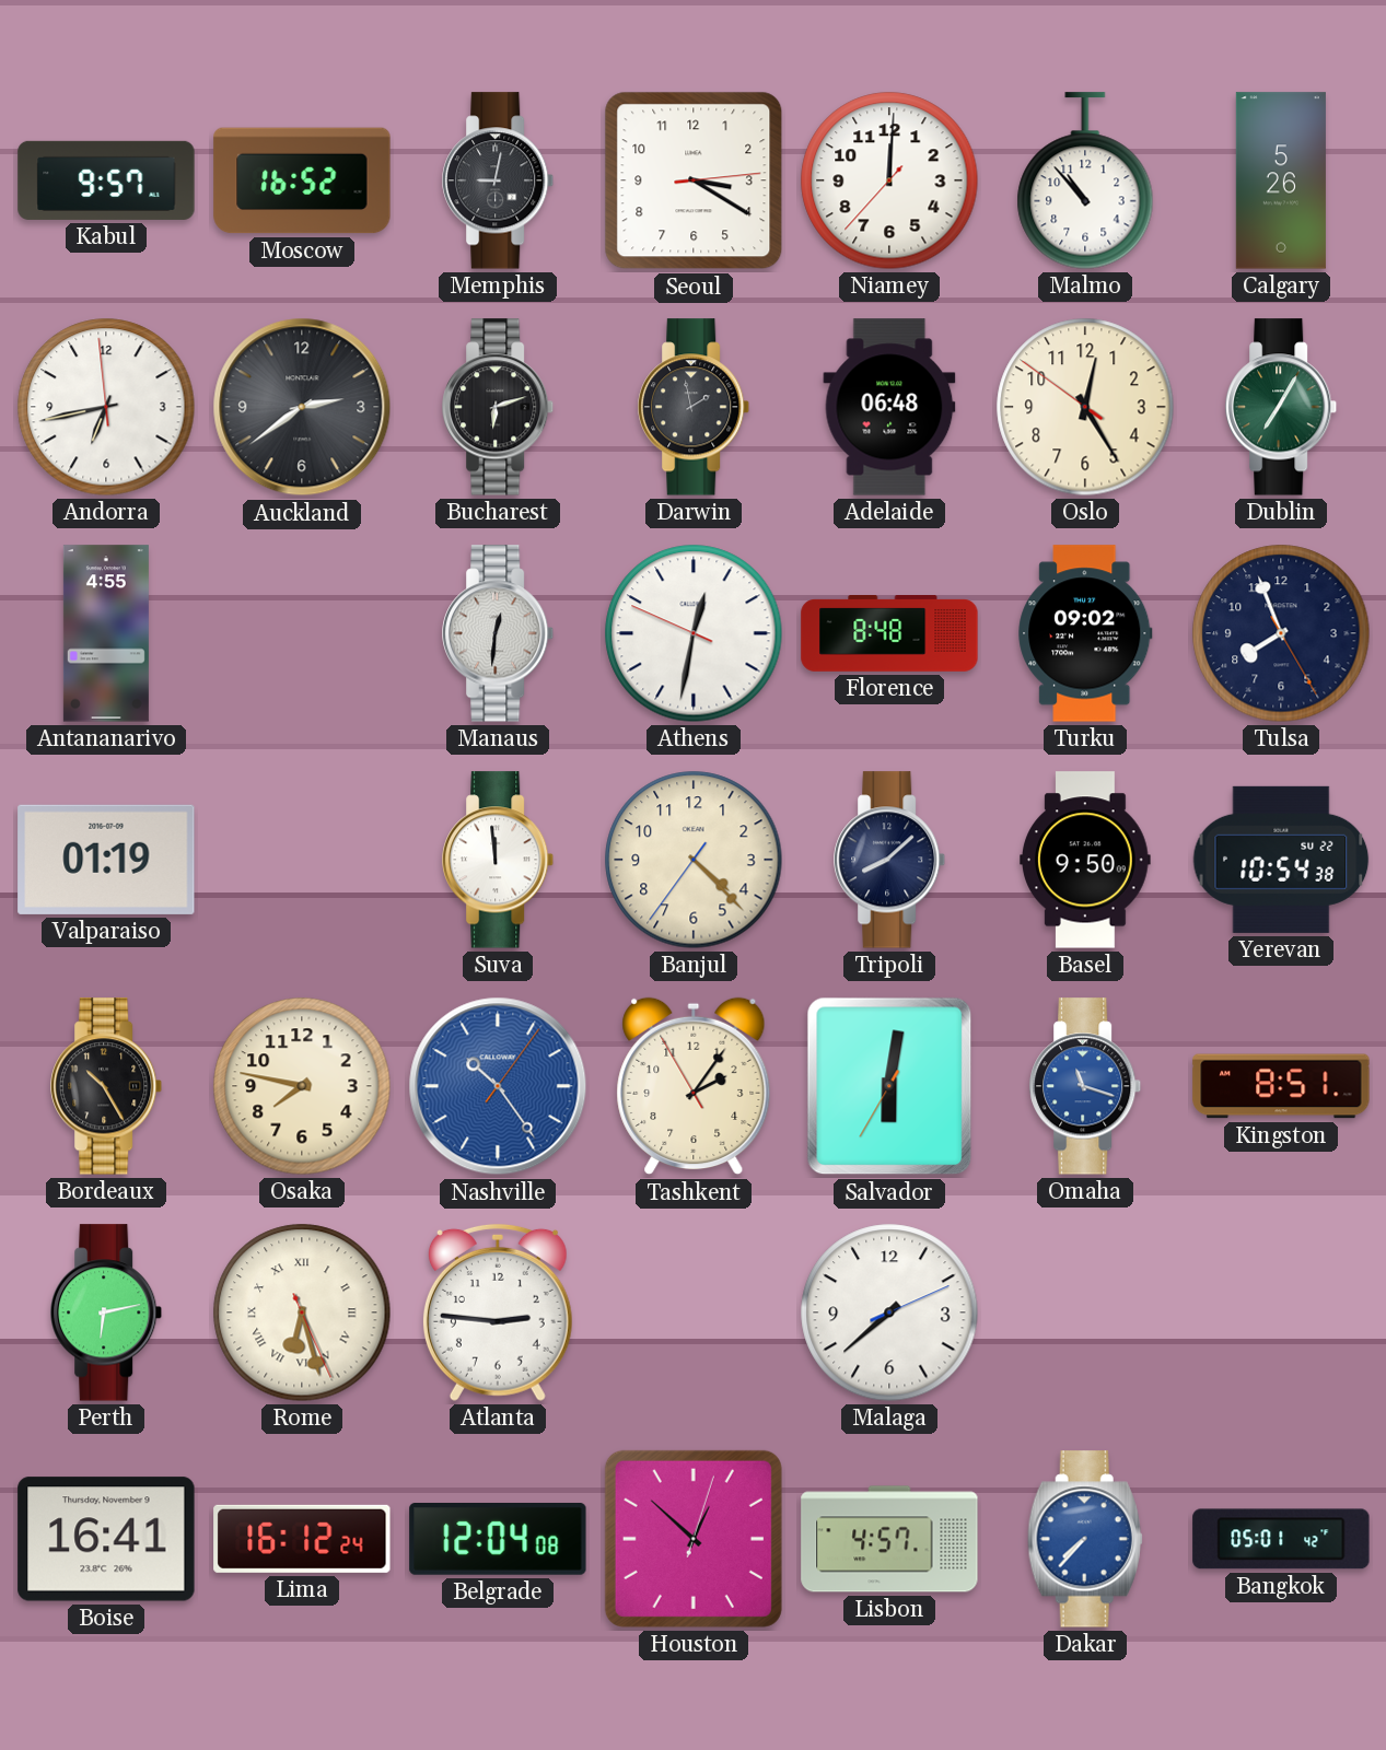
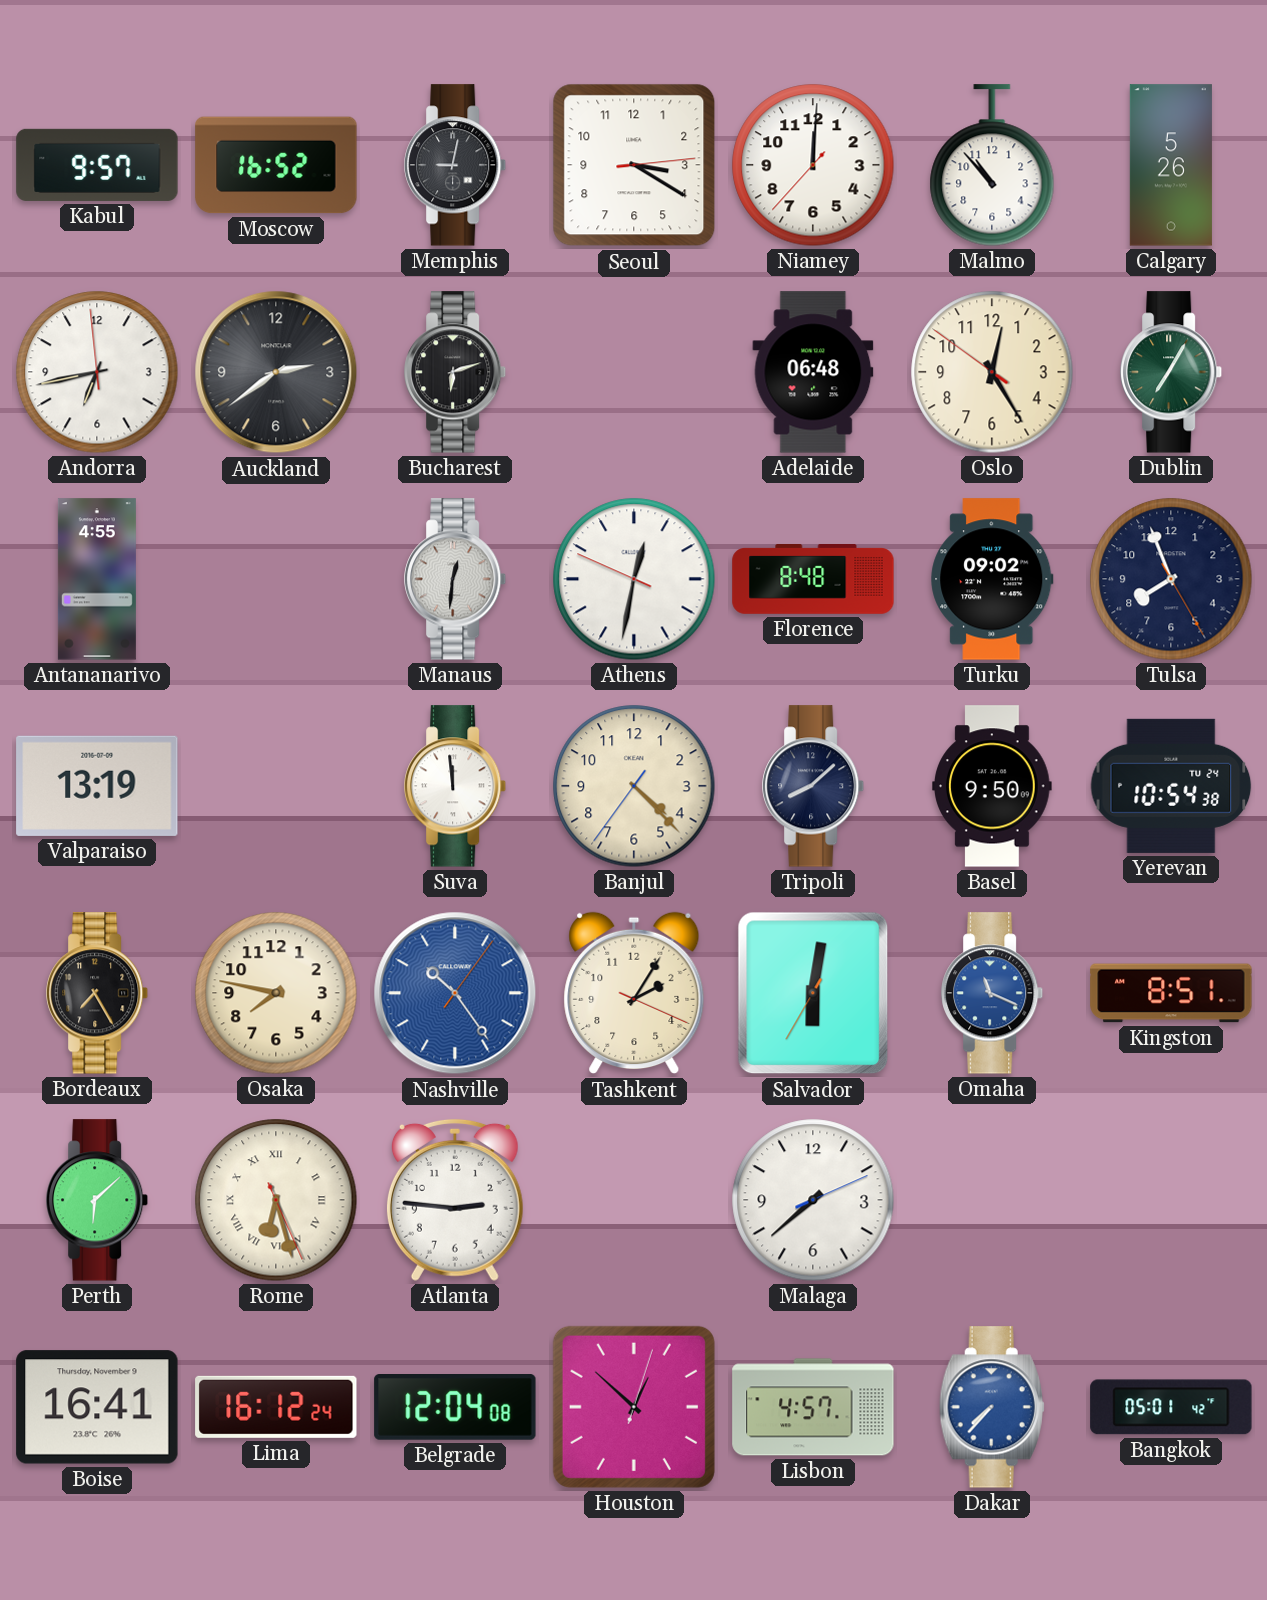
Darwin: 1:58 -> none (695, 407)
Valparaiso: 01:19 -> 13:19 (97, 786)
Yerevan date: SU 22 -> TU 24 (1171, 786)
Bordeaux: 10:25 -> 7:25 (98, 993)
Tashkent: 2:05:55 -> 2:05:19 (634, 993)
Omaha: 11:18 -> 11:19 (993, 993)
Perth: 6:13 -> 6:08 (98, 1200)
